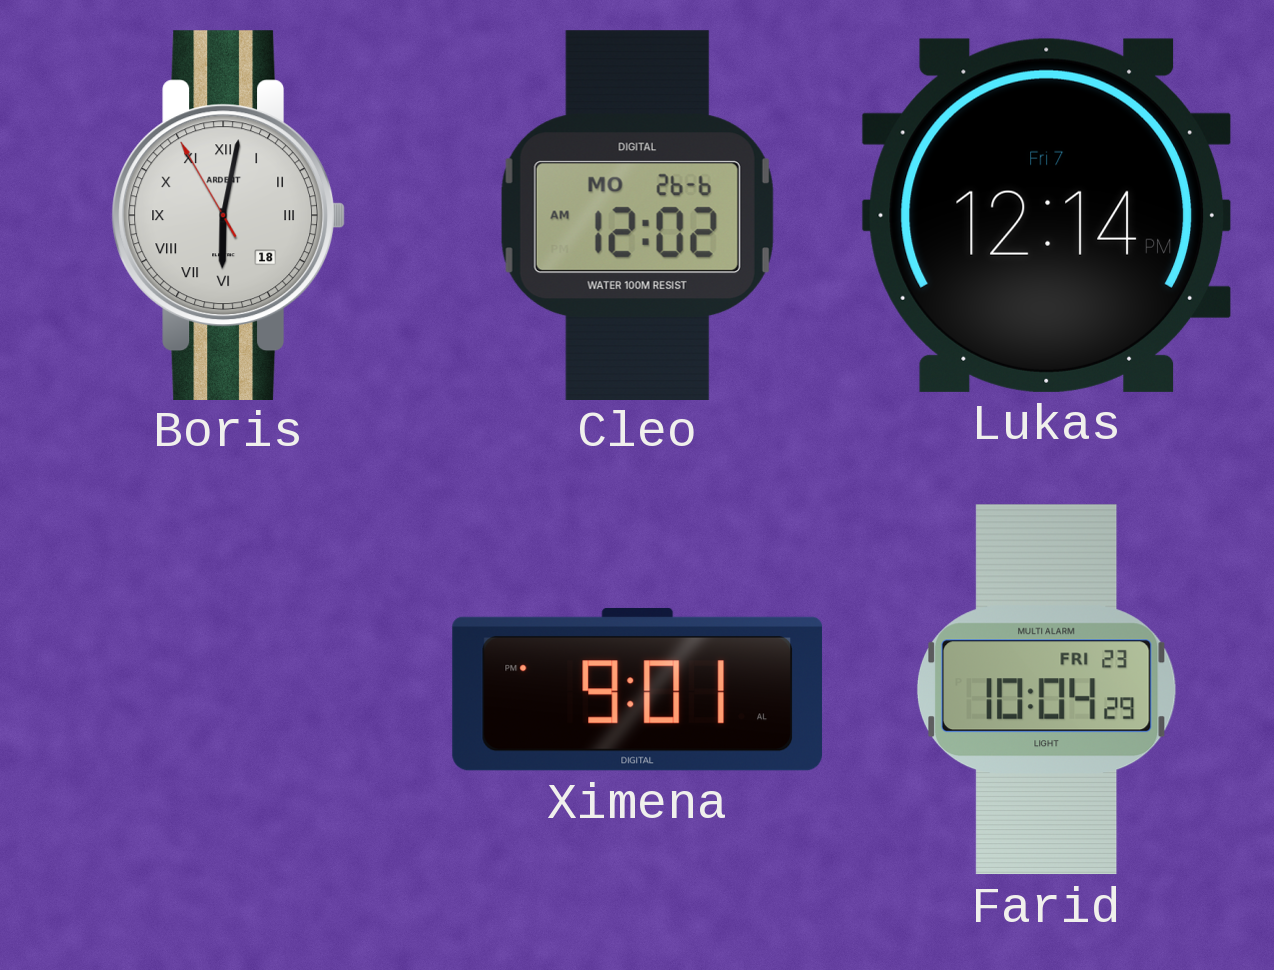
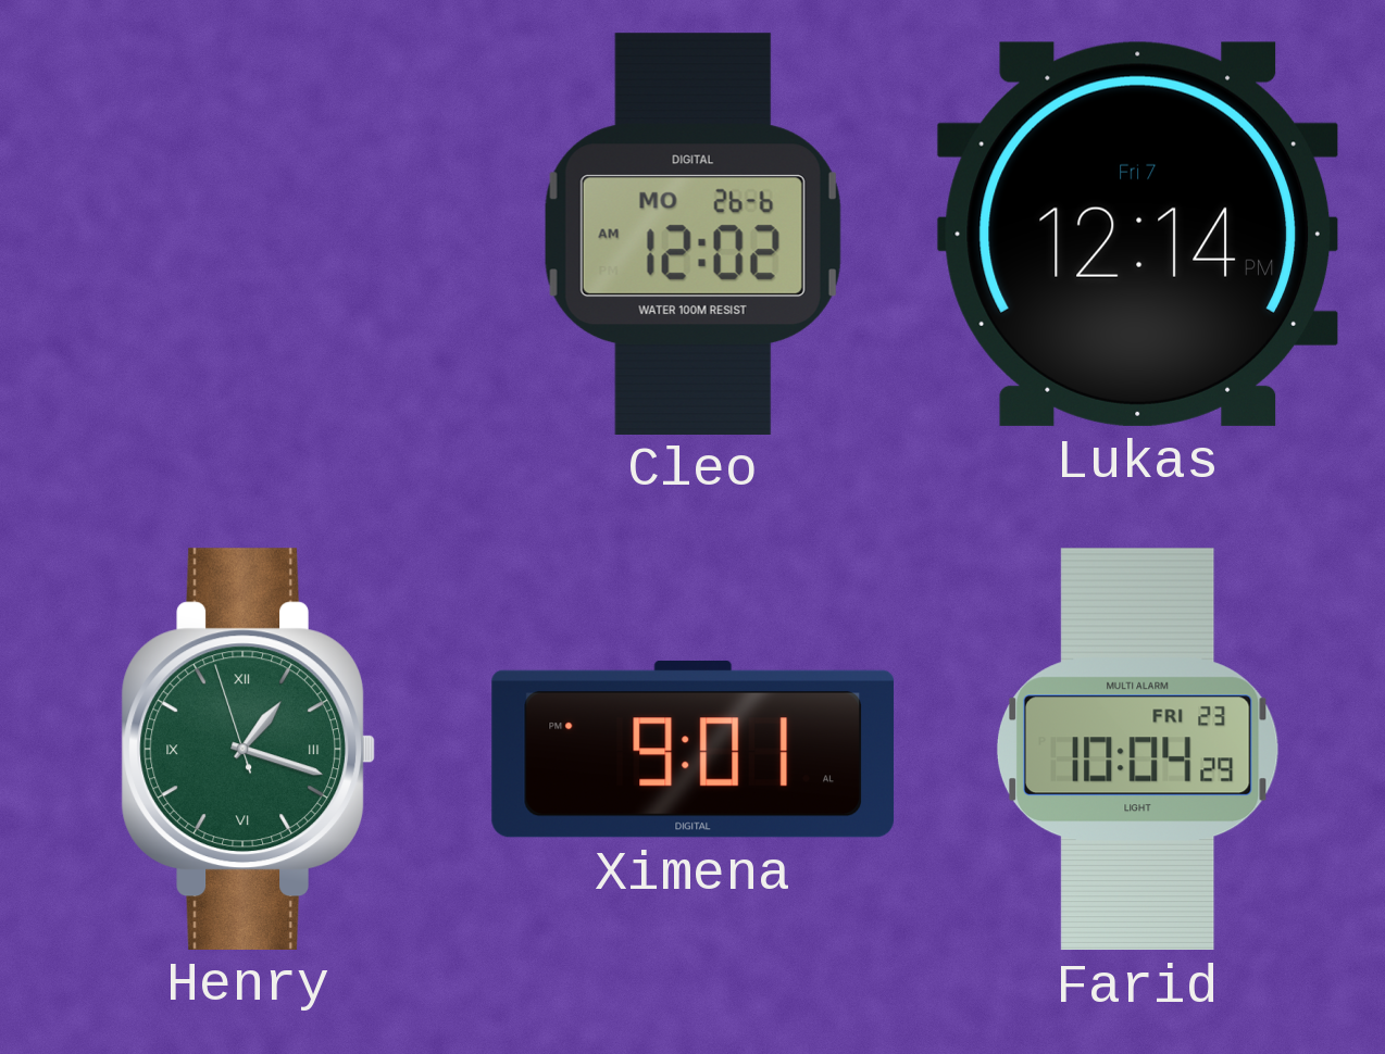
Boris: 6:01 -> none (228, 215)
Henry: none -> 1:17 (248, 749)
